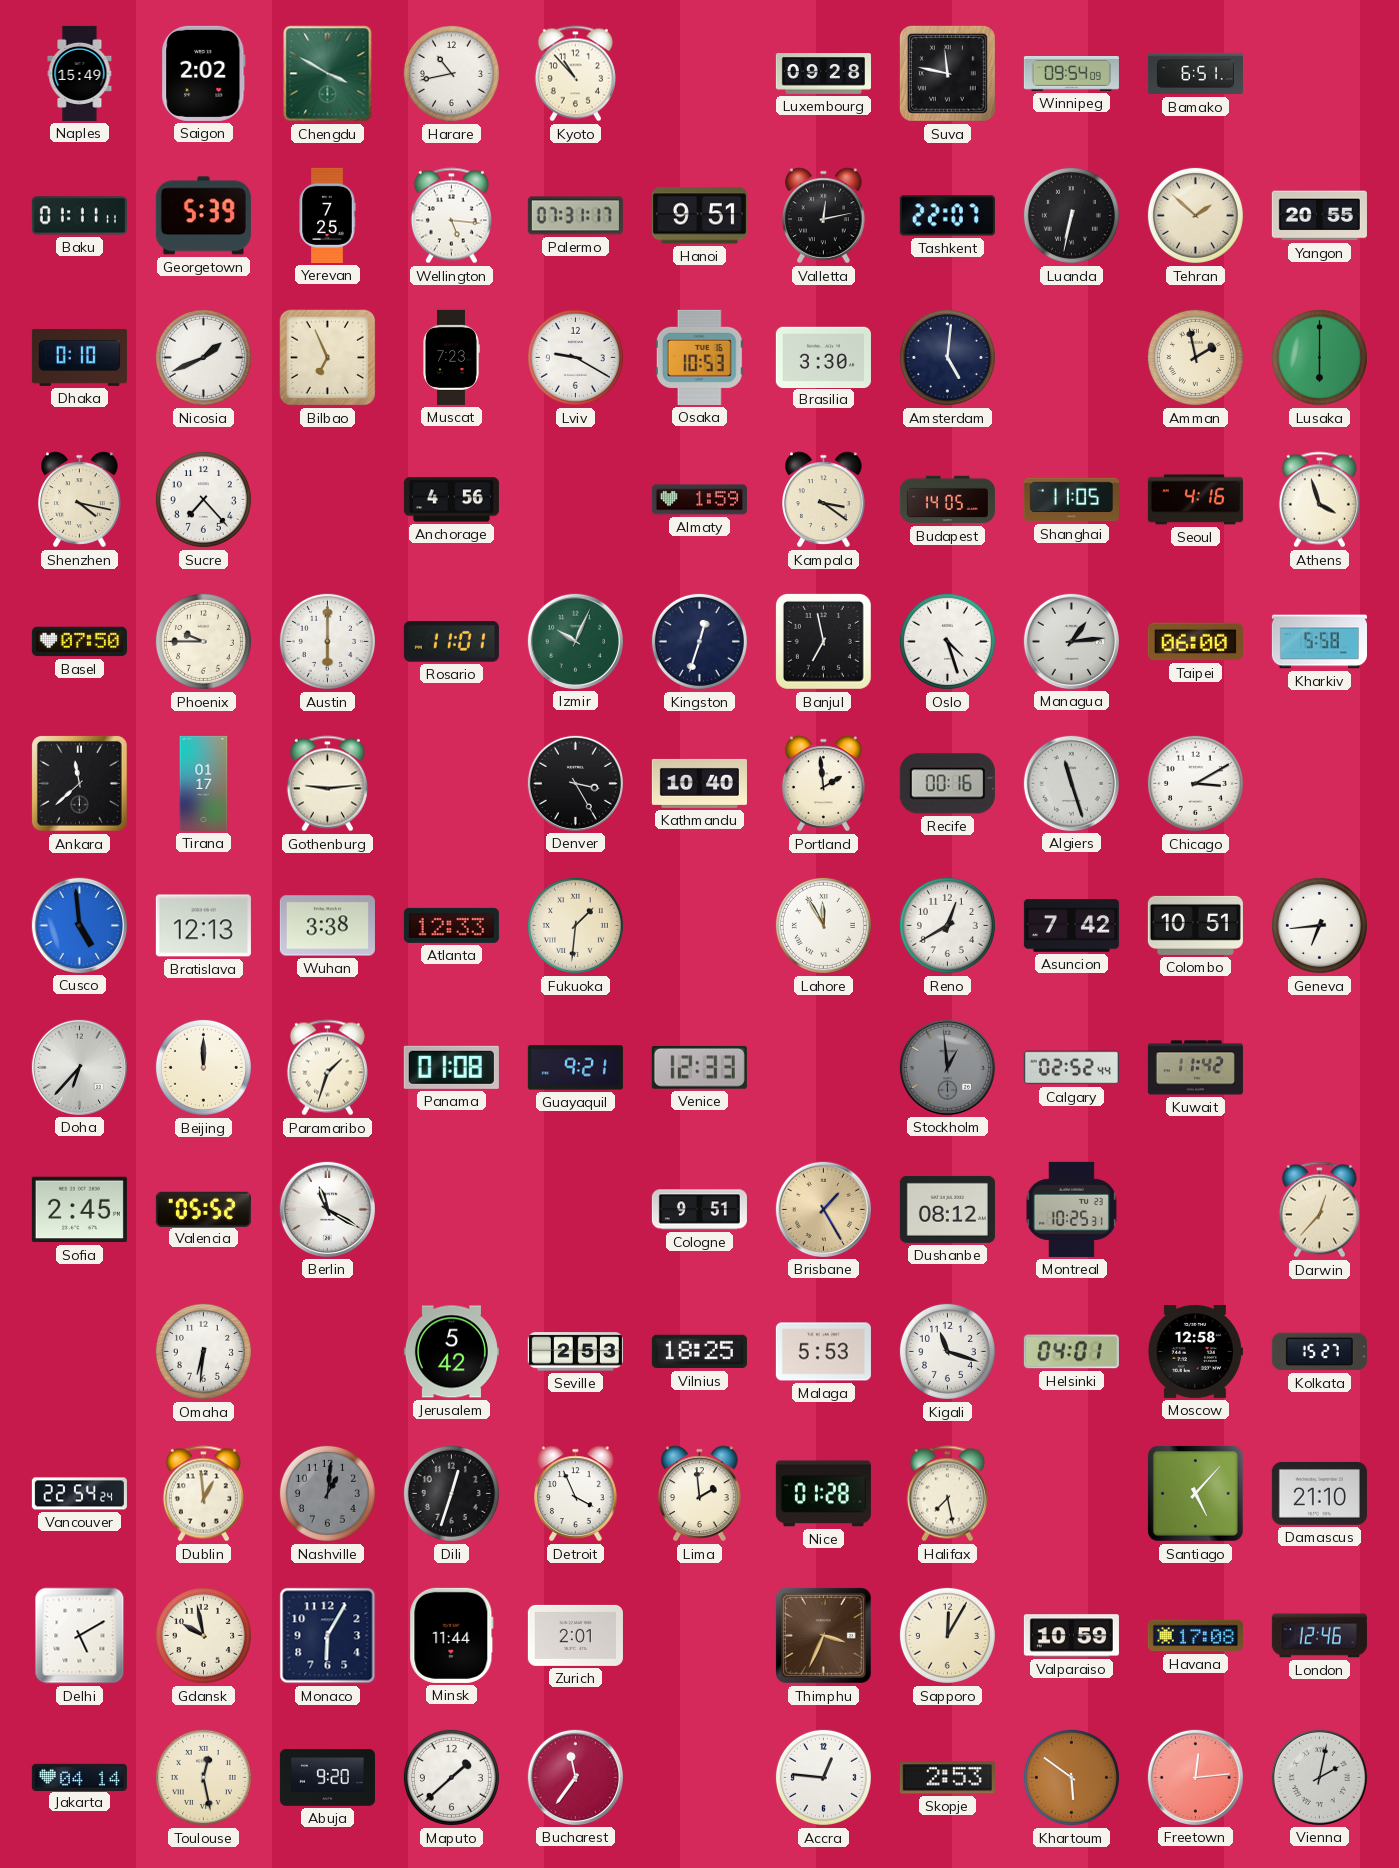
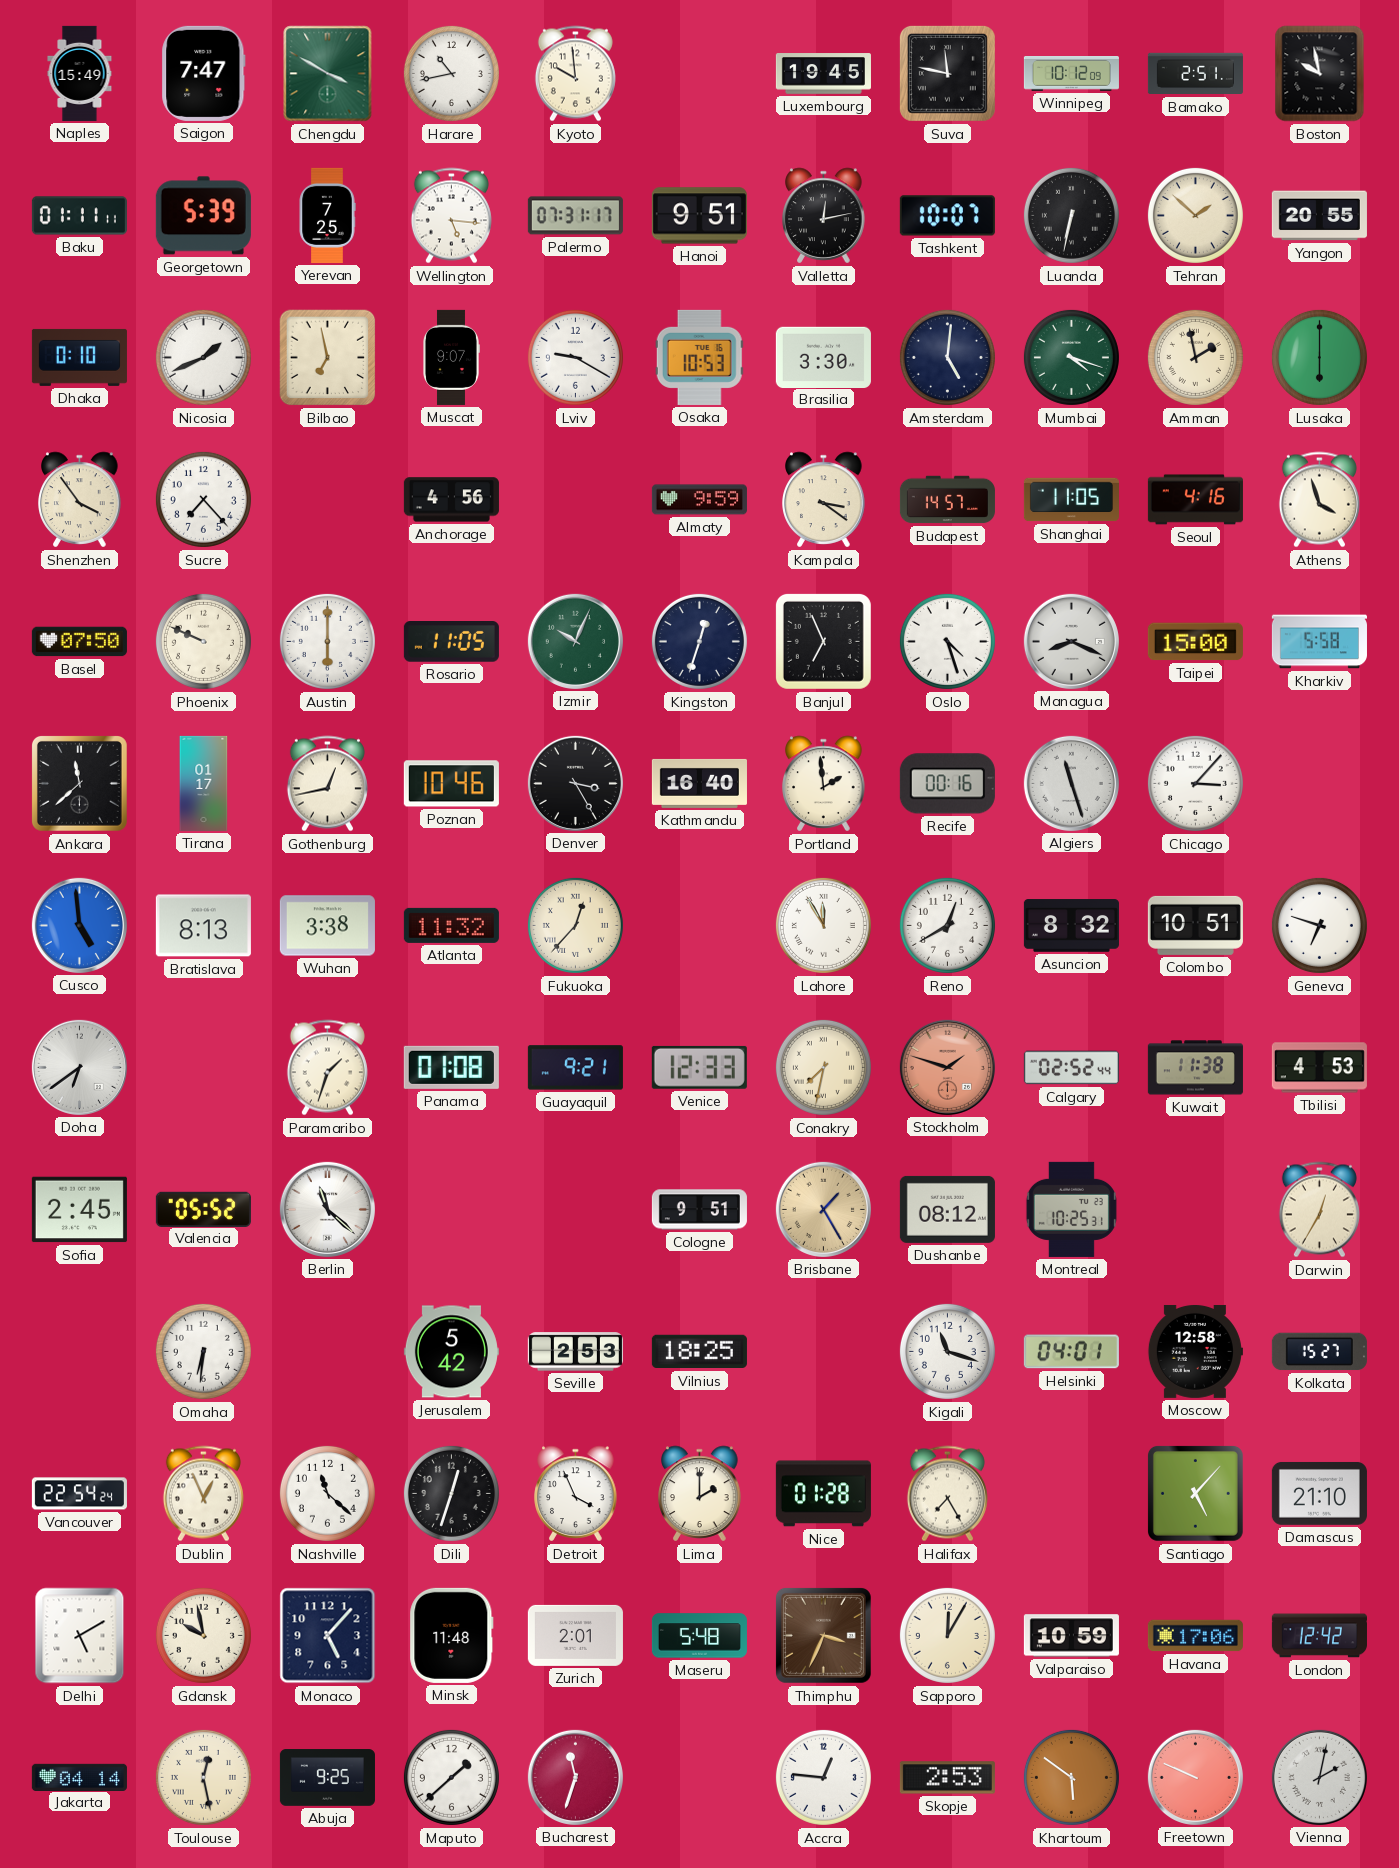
Saigon: 2:02 -> 7:47 (204, 73)
Kyoto: 10:53 -> 9:59 (575, 74)
Luxembourg: 09:28 -> 19:45 (823, 74)
Winnipeg: 09:54 -> 10:12 (1071, 74)
Bamako: 6:51 -> 2:51 (1195, 74)
Boston: none -> 9:58 (1320, 74)
Tashkent: 22:07 -> 10:07 (947, 216)
Bilbao: 6:56 -> 6:58 (328, 358)
Muscat: 7:23 -> 9:07 (451, 357)
Mumbai: none -> 4:18 (1071, 357)
Shenzhen: 4:17 -> 3:54 (80, 500)
Almaty: 1:59 -> 9:59 (699, 500)
Budapest: 14:05 -> 14:57 (947, 500)
Phoenix: 9:45 -> 9:49 (203, 641)
Rosario: 11:01 -> 11:05 (451, 642)
Banjul: 6:58 -> 6:56 (823, 641)
Managua: 1:14 -> 8:19 (1071, 641)
Taipei: 06:00 -> 15:00 (1195, 642)
Gothenburg: 9:14 -> 12:43 (327, 784)
Poznan: none -> 10:46 (451, 784)
Kathmandu: 10:40 -> 16:40 (699, 783)
Chicago: 3:10 -> 3:07 (1195, 783)
Bratislava: 12:13 -> 8:13 (203, 926)
Atlanta: 12:33 -> 11:32 (451, 925)
Fukuoka: 1:31 -> 12:37 (575, 925)
Asuncion: 7:42 -> 8:32 (1071, 926)
Geneva: 6:44 -> 6:48 (1319, 925)
Doha: 6:37 -> 6:39 (79, 1067)
Beijing: 12:00 -> none (203, 1067)
Conakry: none -> 7:32 (823, 1067)
Stockholm: 12:59 -> 1:48 (947, 1067)
Stockholm dial: grey -> salmon (947, 1067)
Kuwait: 11:42 -> 11:38 (1195, 1068)
Tbilisi: none -> 4:53 (1319, 1068)
Berlin: 11:20 -> 11:22 (327, 1209)
Darwin: 12:37 -> 12:35 (1319, 1210)
Malaga: 5:53 -> none (823, 1352)
Dublin: 12:59 -> 12:56 (203, 1494)
Nashville: 1:01 -> 11:22 (327, 1493)
Nashville dial: grey -> white (327, 1493)
Lima: 1:59 -> 2:00 (700, 1494)
Halifax: 7:28 -> 7:25 (947, 1494)
Monaco: 6:05 -> 5:07 (328, 1636)
Minsk: 11:44 -> 11:48 (452, 1635)
Maseru: none -> 5:48 (699, 1636)
Havana: 17:08 -> 17:06 (1195, 1636)
London: 12:46 -> 12:42 (1319, 1636)
Abuja: 9:20 -> 9:25 (327, 1778)
Bucharest: 11:36 -> 11:33 (575, 1777)
Freetown: 12:14 -> 9:49 (1195, 1777)
